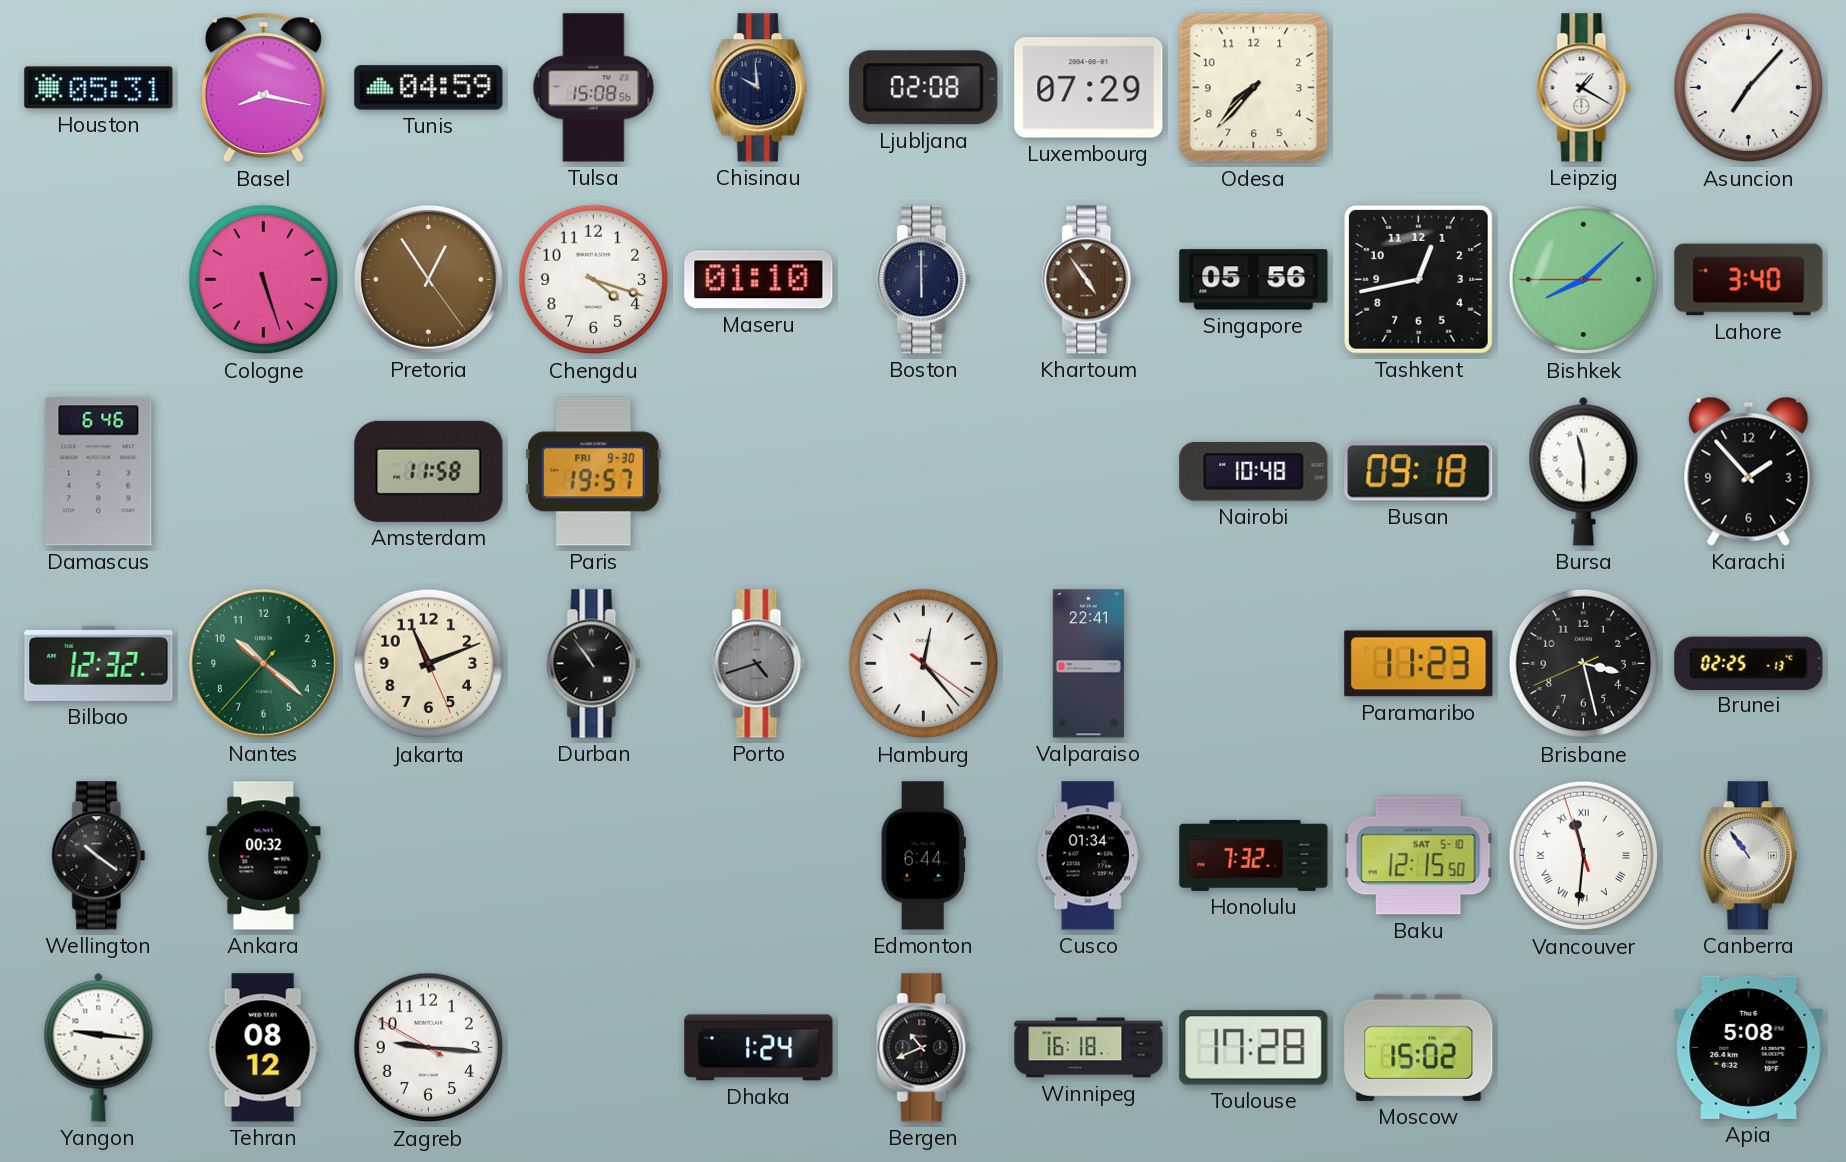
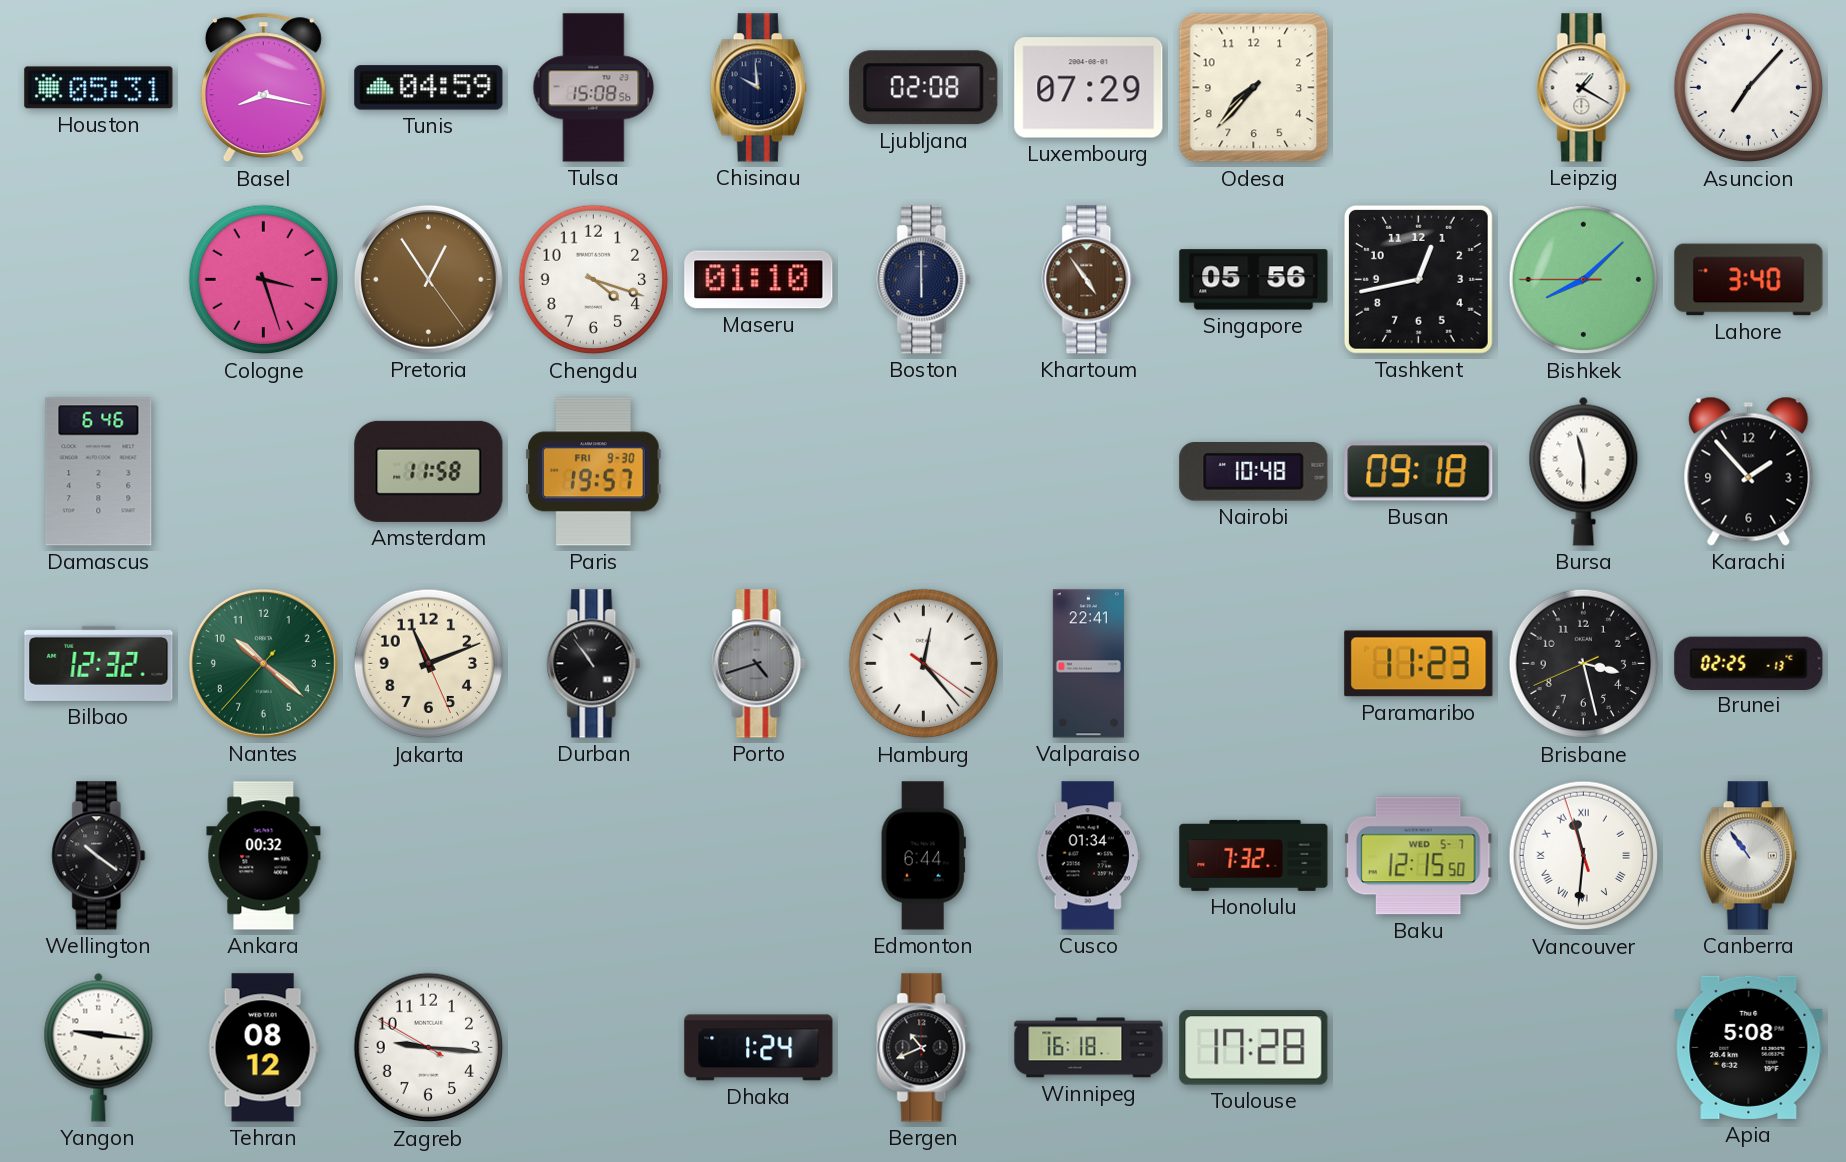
Cologne: 5:27 -> 3:27 (264, 280)
Baku date: SAT 5-10 -> WED 5-7 (1418, 856)
Moscow: 15:02 -> none (1419, 1047)
